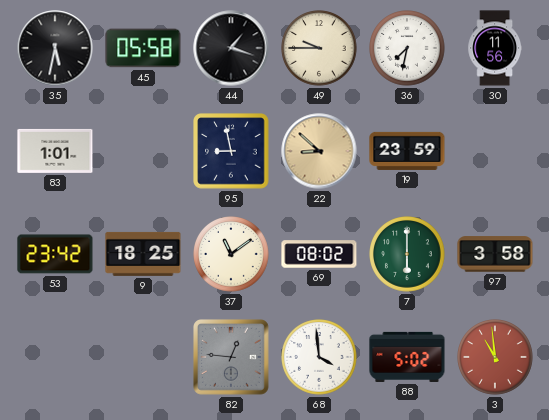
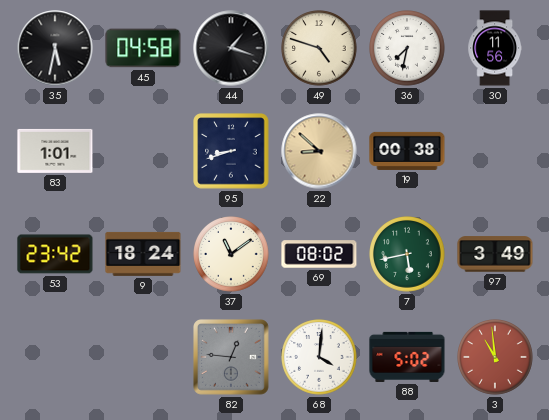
45: 05:58 -> 04:58 (143, 48)
49: 9:45 -> 4:48 (319, 48)
95: 8:58 -> 8:42 (231, 151)
19: 23:59 -> 00:38 (407, 151)
9: 18:25 -> 18:24 (143, 254)
7: 6:00 -> 5:43 (407, 254)
97: 3:58 -> 3:49 (495, 254)
68: 3:59 -> 4:01 (319, 357)
